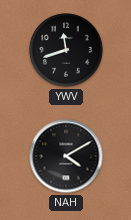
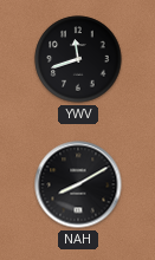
NAH: 4:10 -> 8:10 (78, 184)
